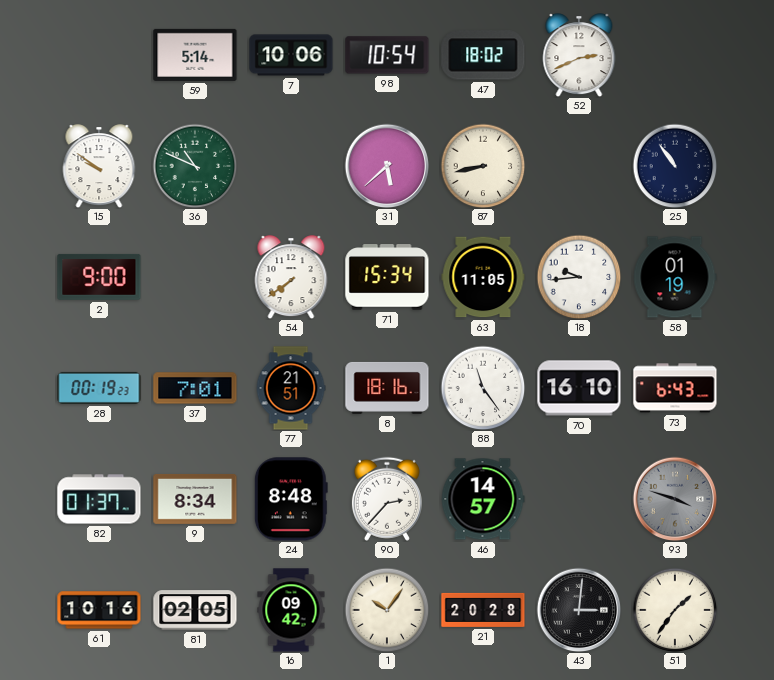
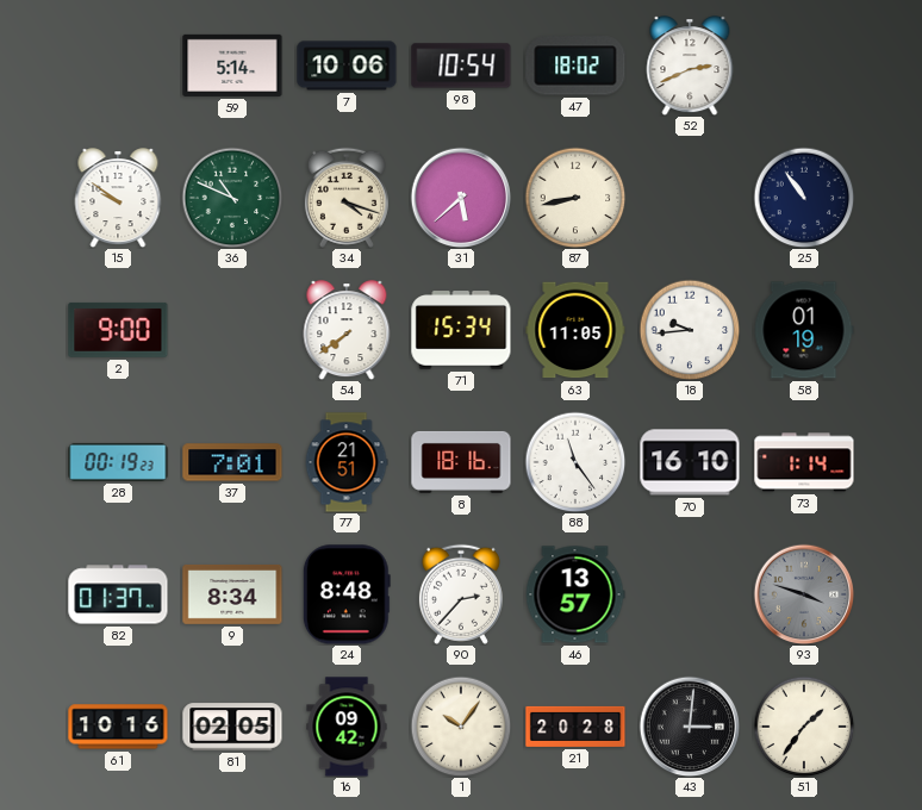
34: none -> 4:18 (347, 198)
73: 6:43 -> 1:14 (804, 462)
46: 14:57 -> 13:57 (575, 594)
